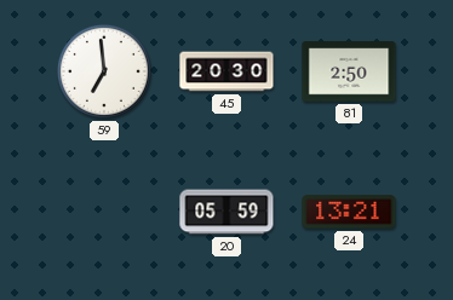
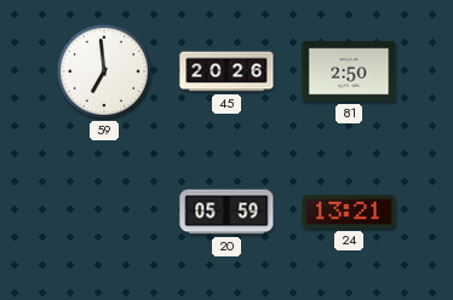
45: 20:30 -> 20:26 (226, 71)
